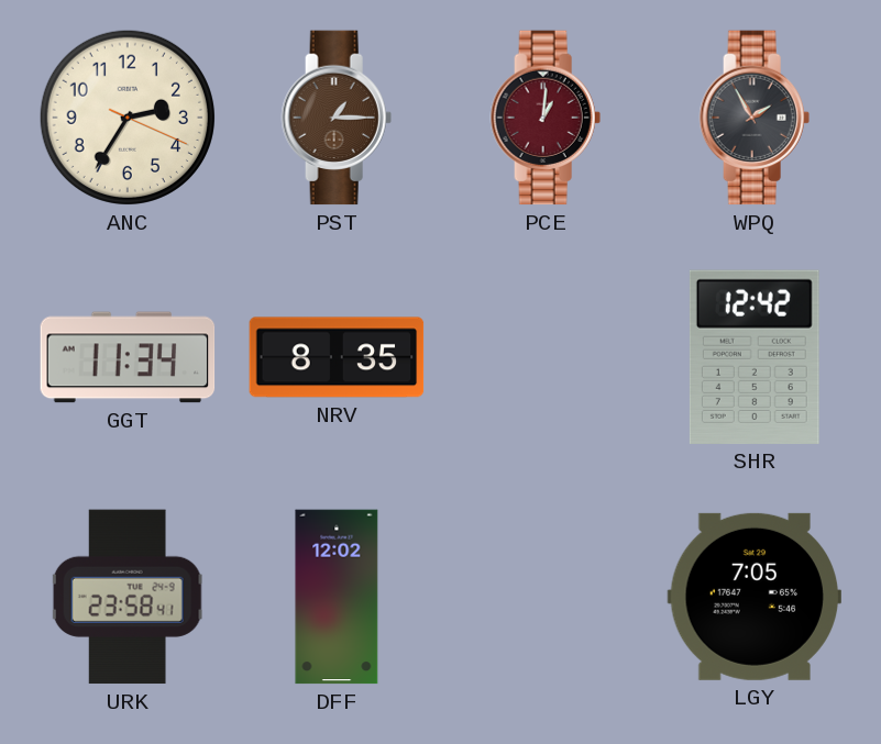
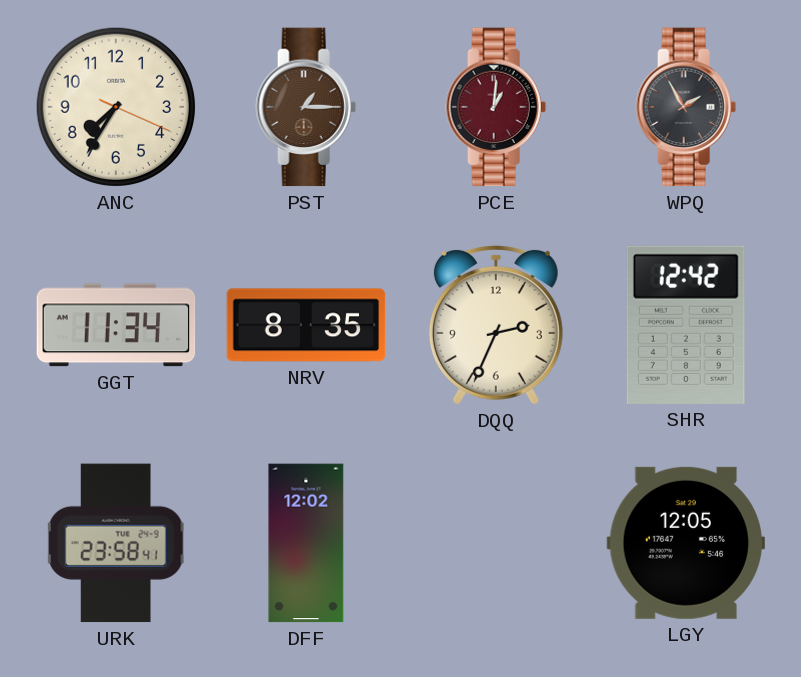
ANC: 2:35 -> 7:35 (116, 107)
DQQ: none -> 2:34 (496, 325)
LGY: 7:05 -> 12:05 (685, 543)
